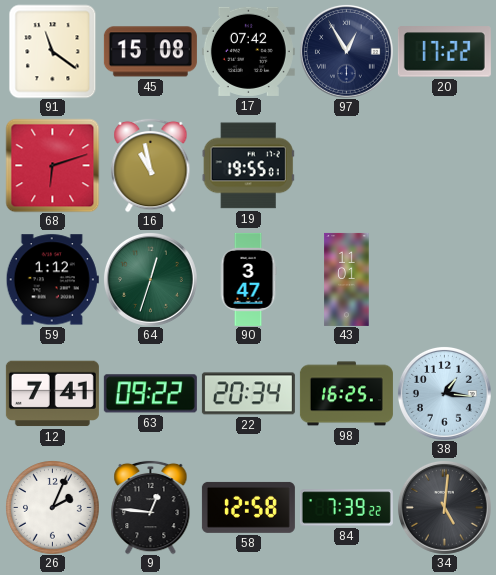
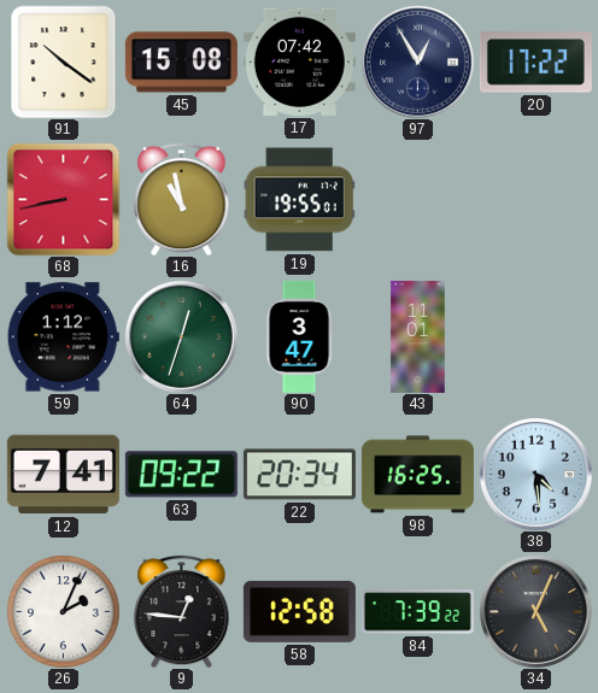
91: 11:21 -> 10:21 (64, 61)
68: 6:12 -> 8:43 (63, 199)
38: 1:16 -> 4:29 (535, 474)
34: 5:01 -> 5:04 (535, 611)
